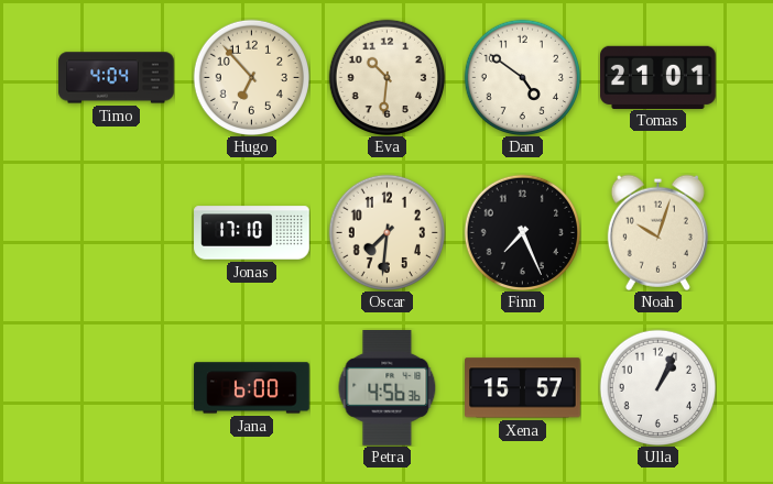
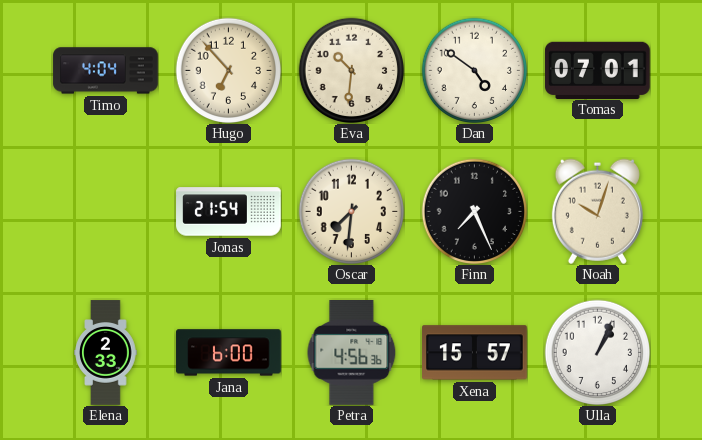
Tomas: 21:01 -> 07:01 (598, 70)
Jonas: 17:10 -> 21:54 (229, 212)
Elena: none -> 2:33 (106, 353)
